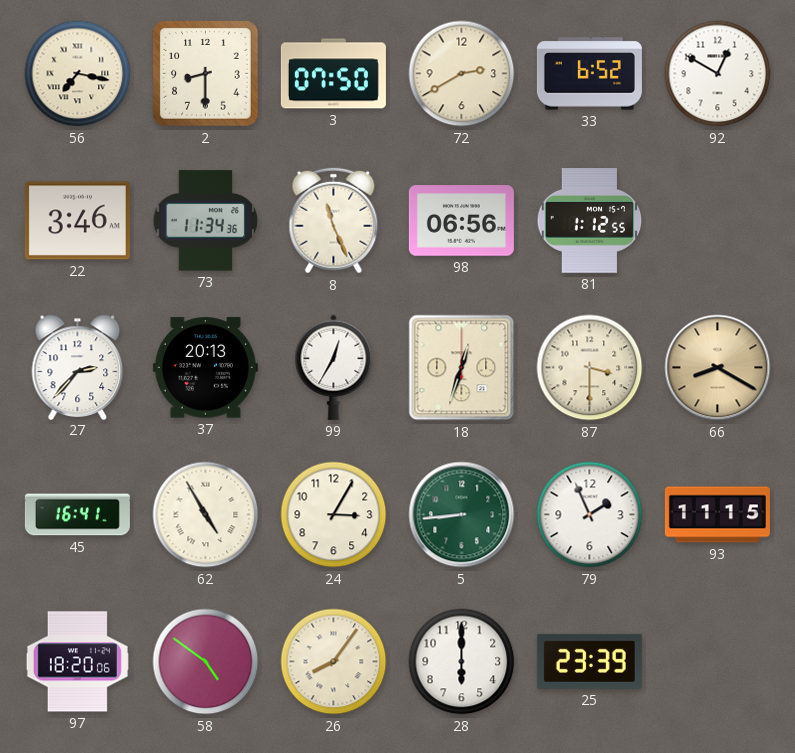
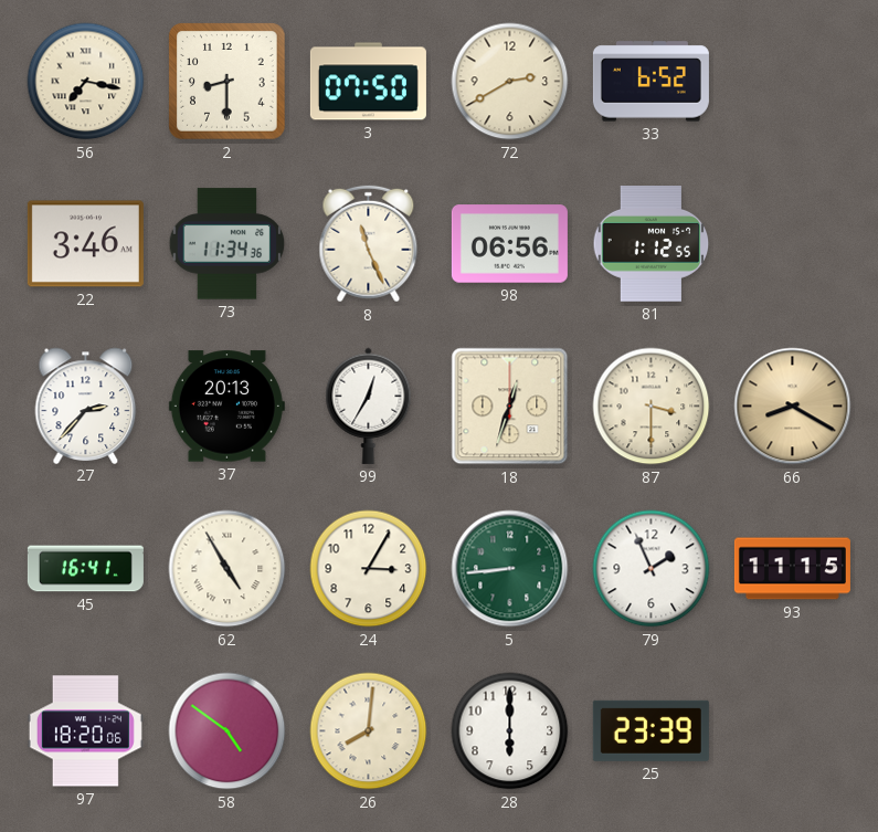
92: 12:50 -> none (718, 74)
26: 8:06 -> 8:01 (369, 731)
